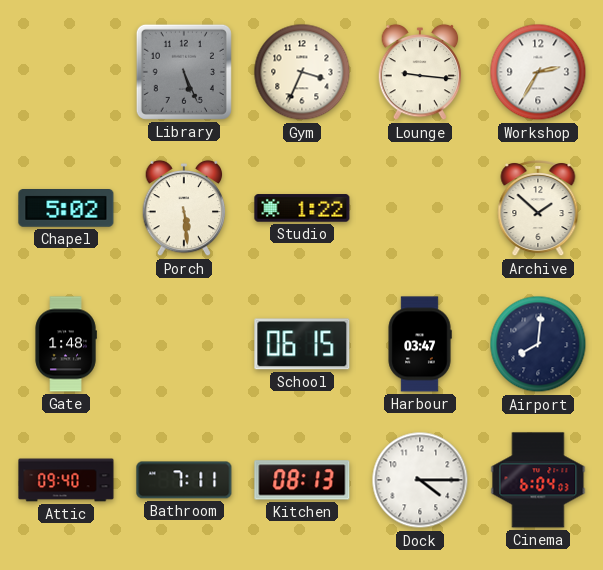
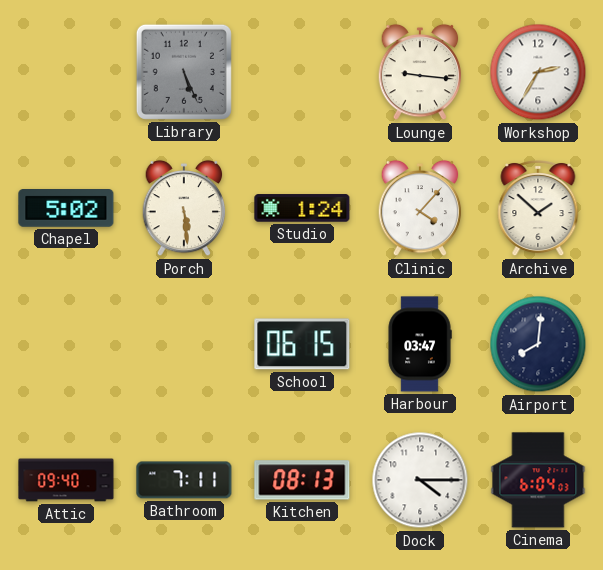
Gym: 3:34 -> none (302, 72)
Studio: 1:22 -> 1:24 (302, 208)
Clinic: none -> 4:07 (420, 208)
Gate: 1:48 -> none (66, 344)
